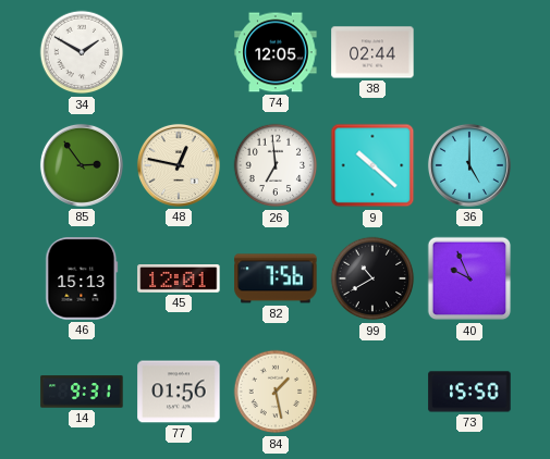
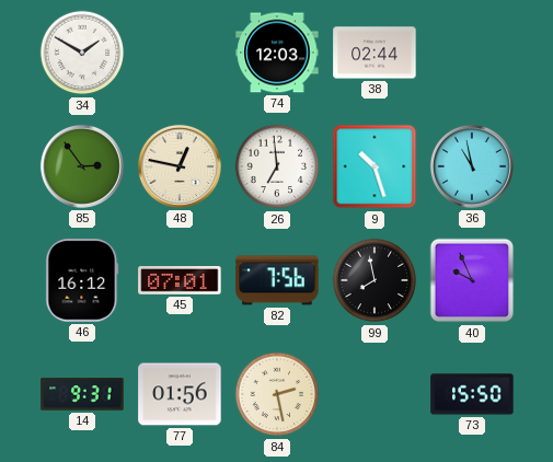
74: 12:05 -> 12:03 (277, 53)
9: 10:22 -> 10:27 (375, 166)
36: 5:00 -> 10:58 (472, 166)
46: 15:13 -> 16:12 (82, 280)
45: 12:01 -> 07:01 (180, 281)
99: 10:40 -> 7:58 (375, 280)
84: 1:28 -> 2:28 (277, 394)
